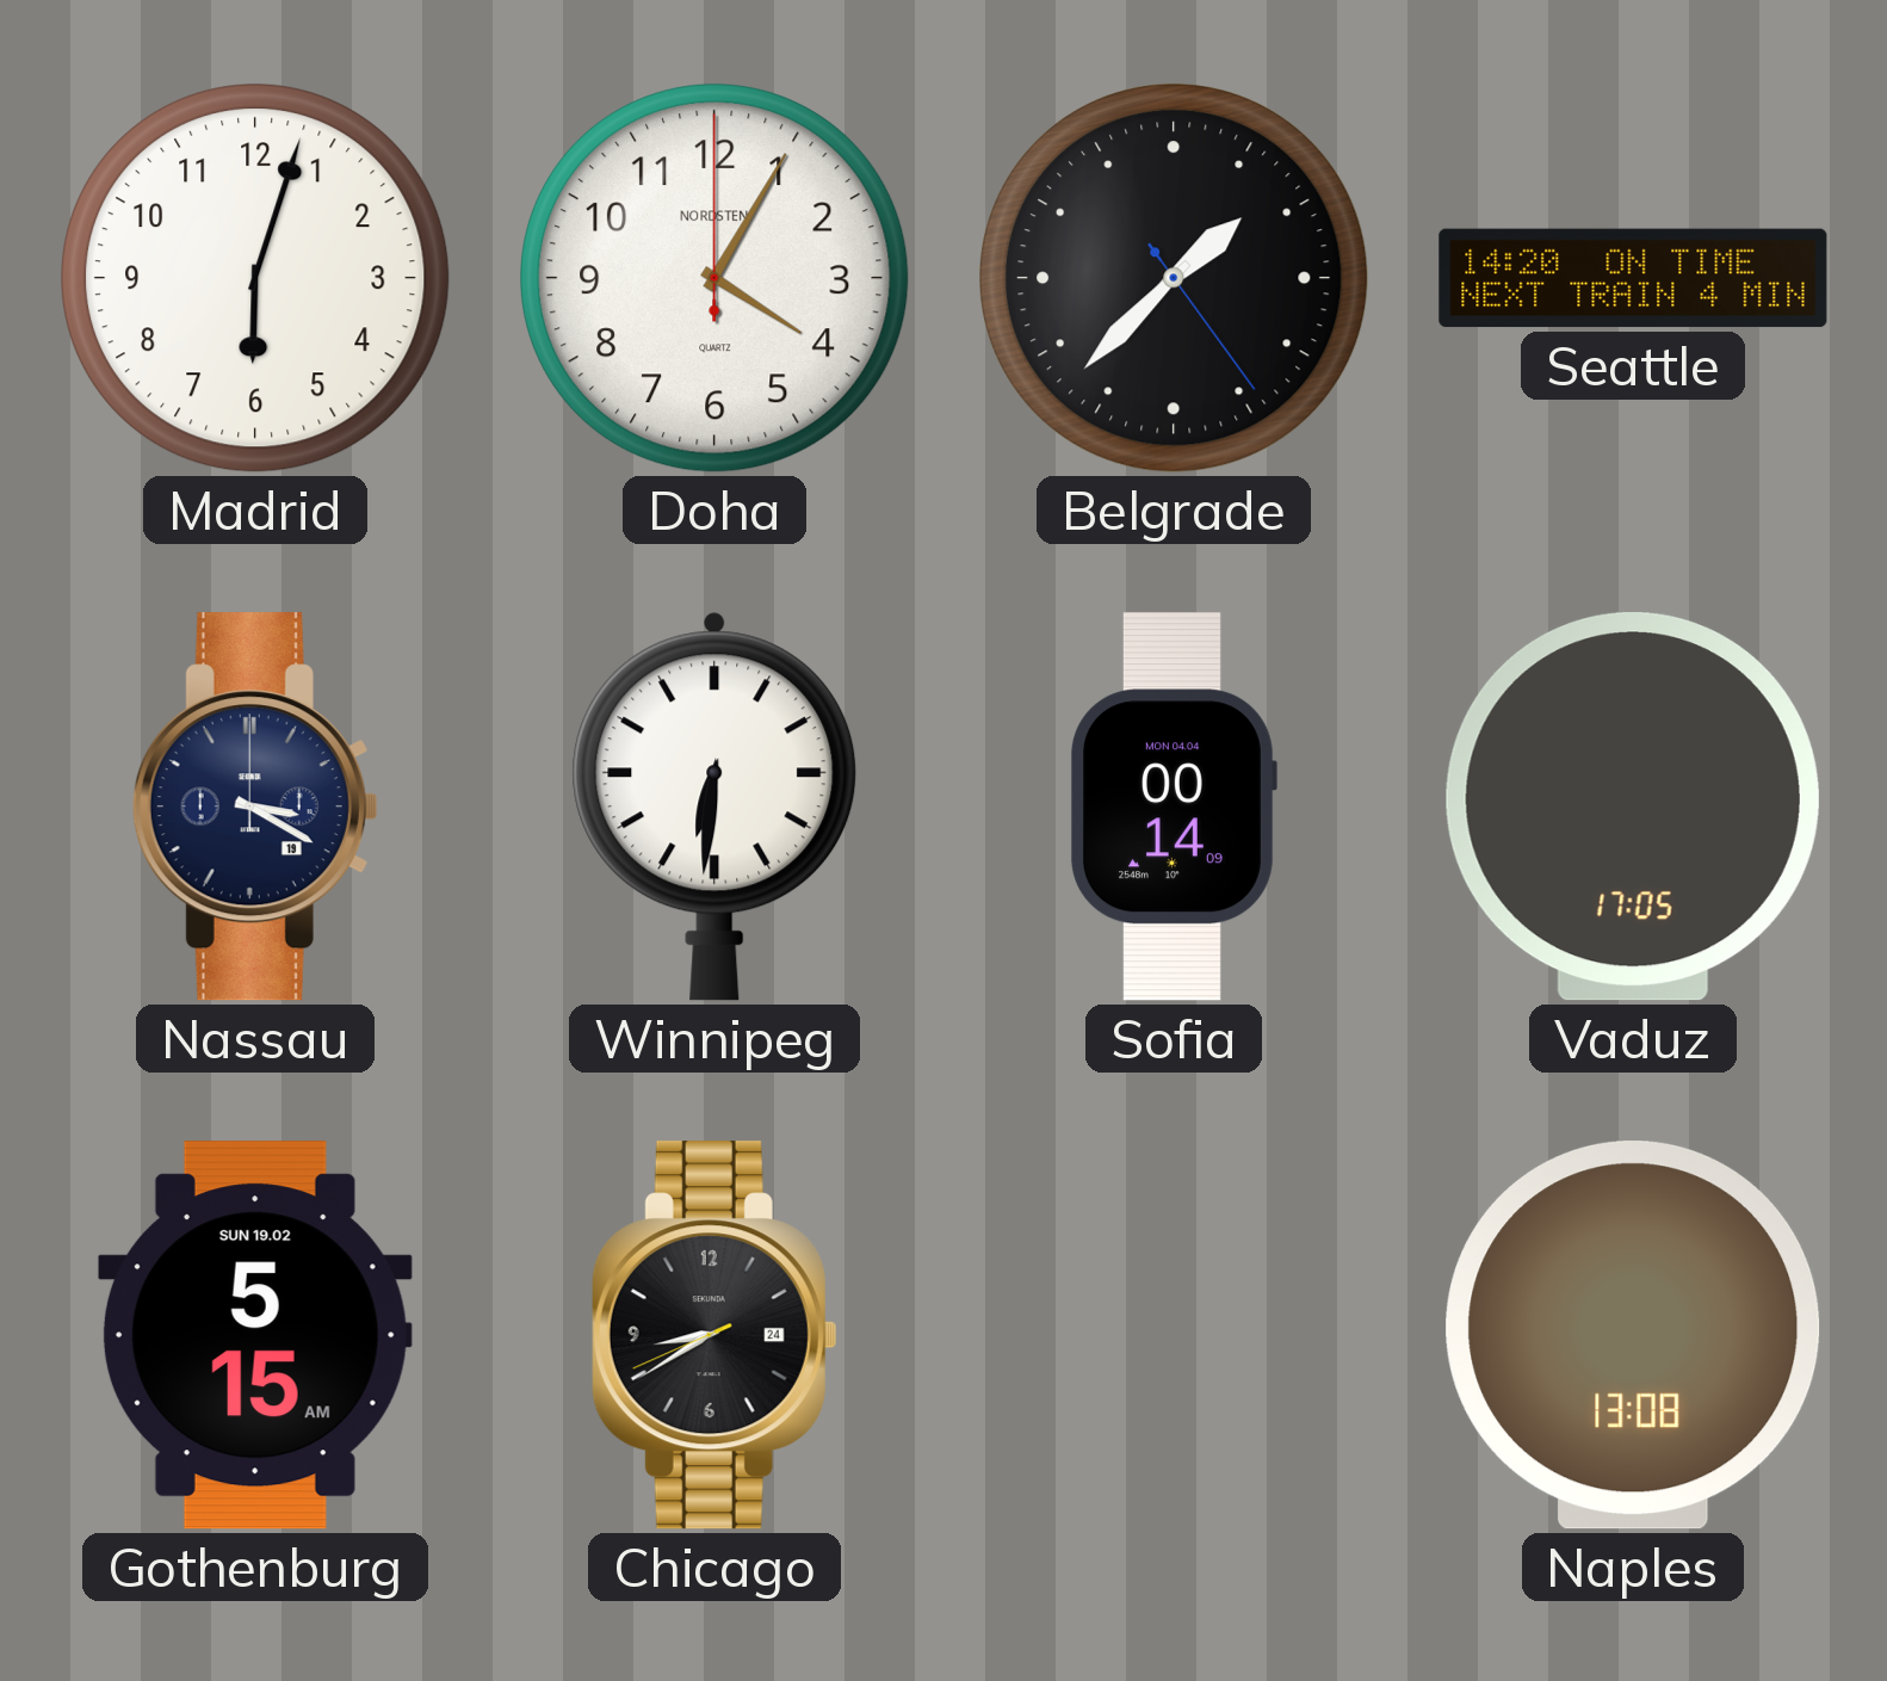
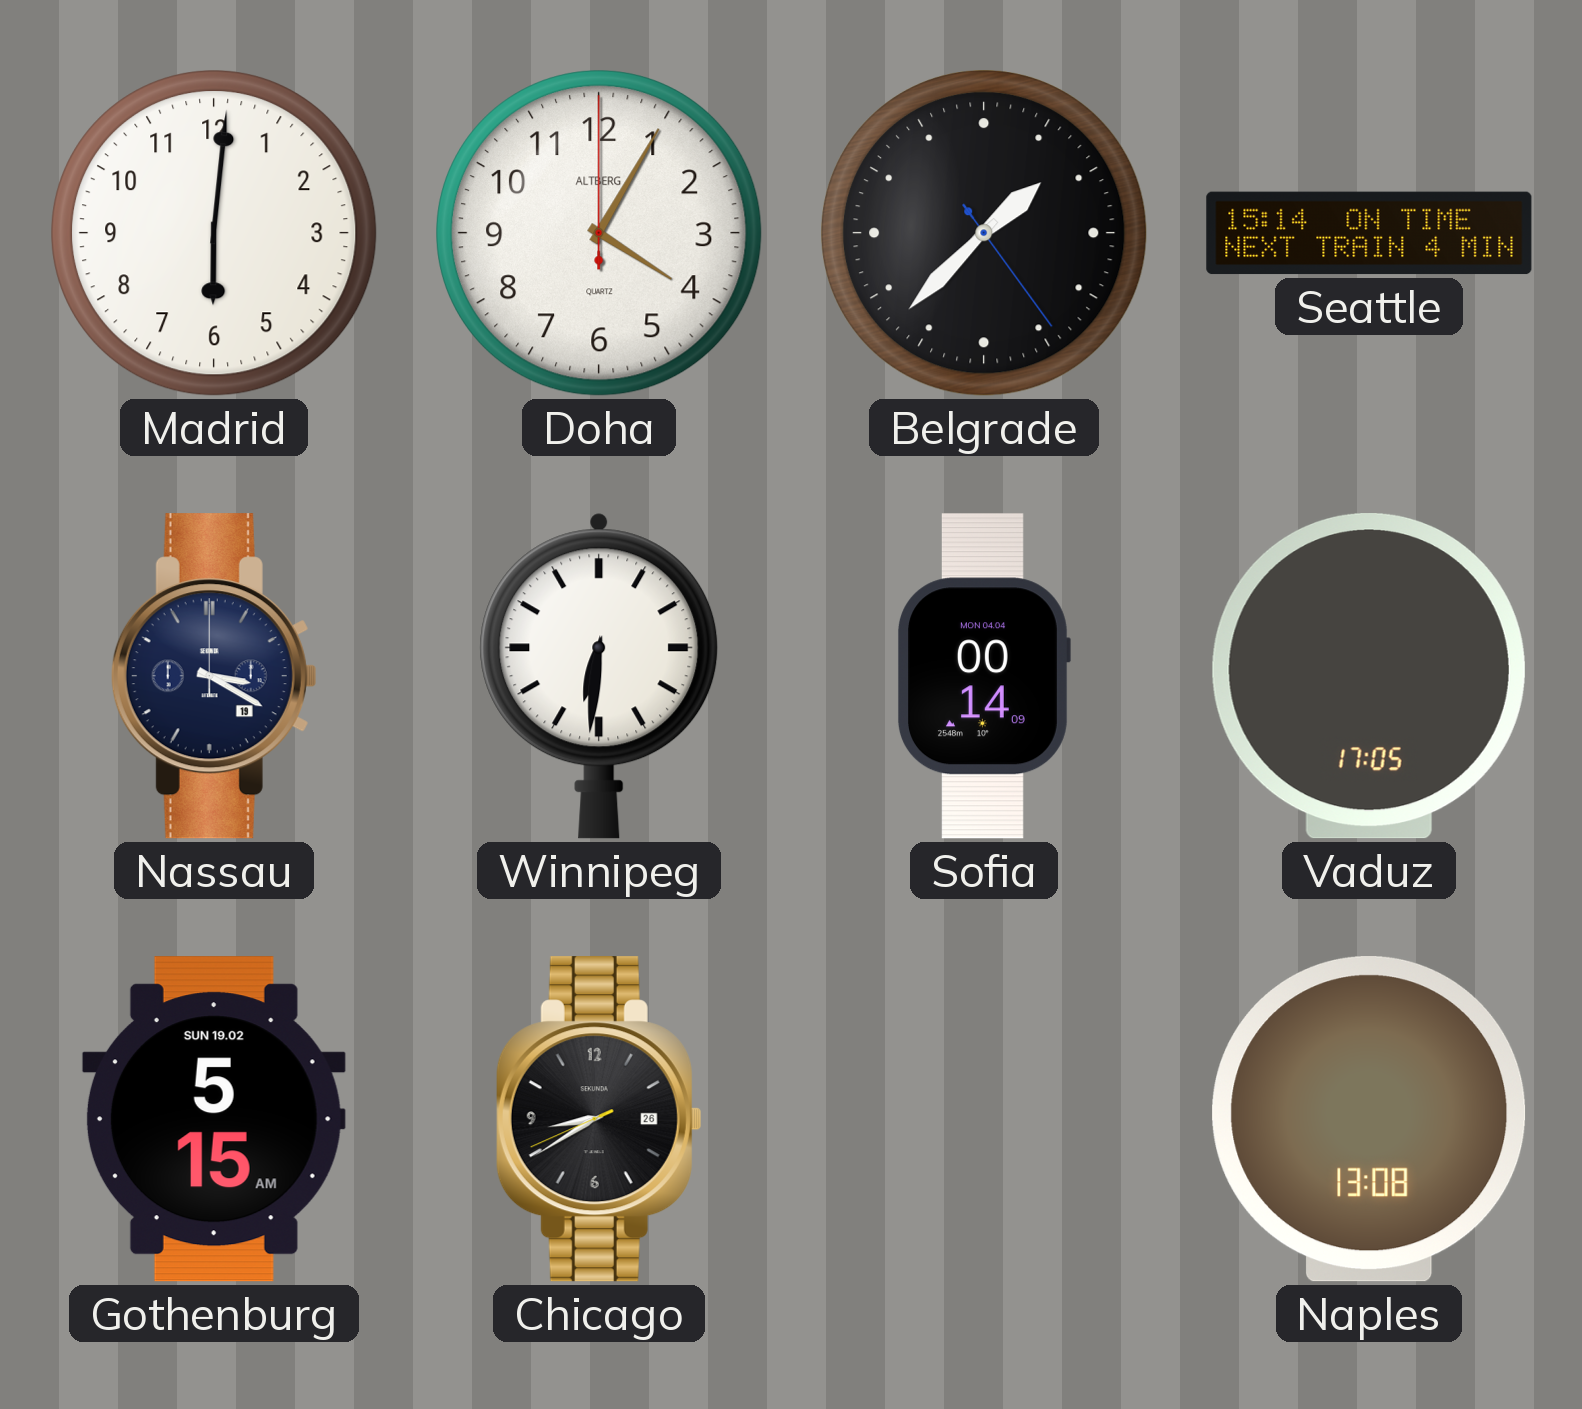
Madrid: 6:03 -> 6:01 (215, 234)
Doha brand: NORDSTEN -> ALTBERG (600, 234)
Seattle: 14:20 -> 15:14 (1369, 233)
Chicago date: 24 -> 26 (599, 1119)
